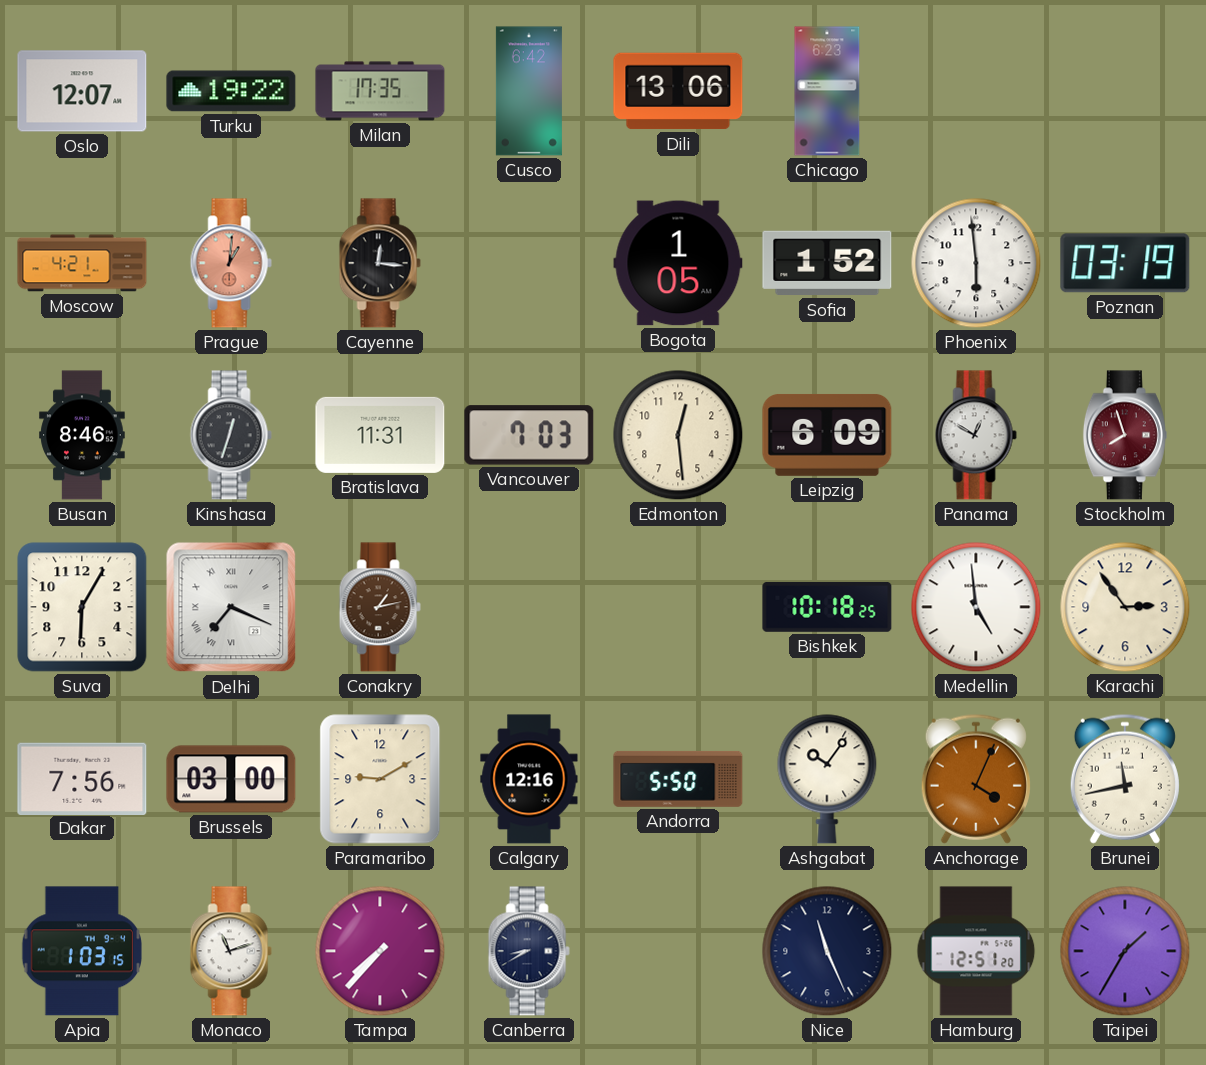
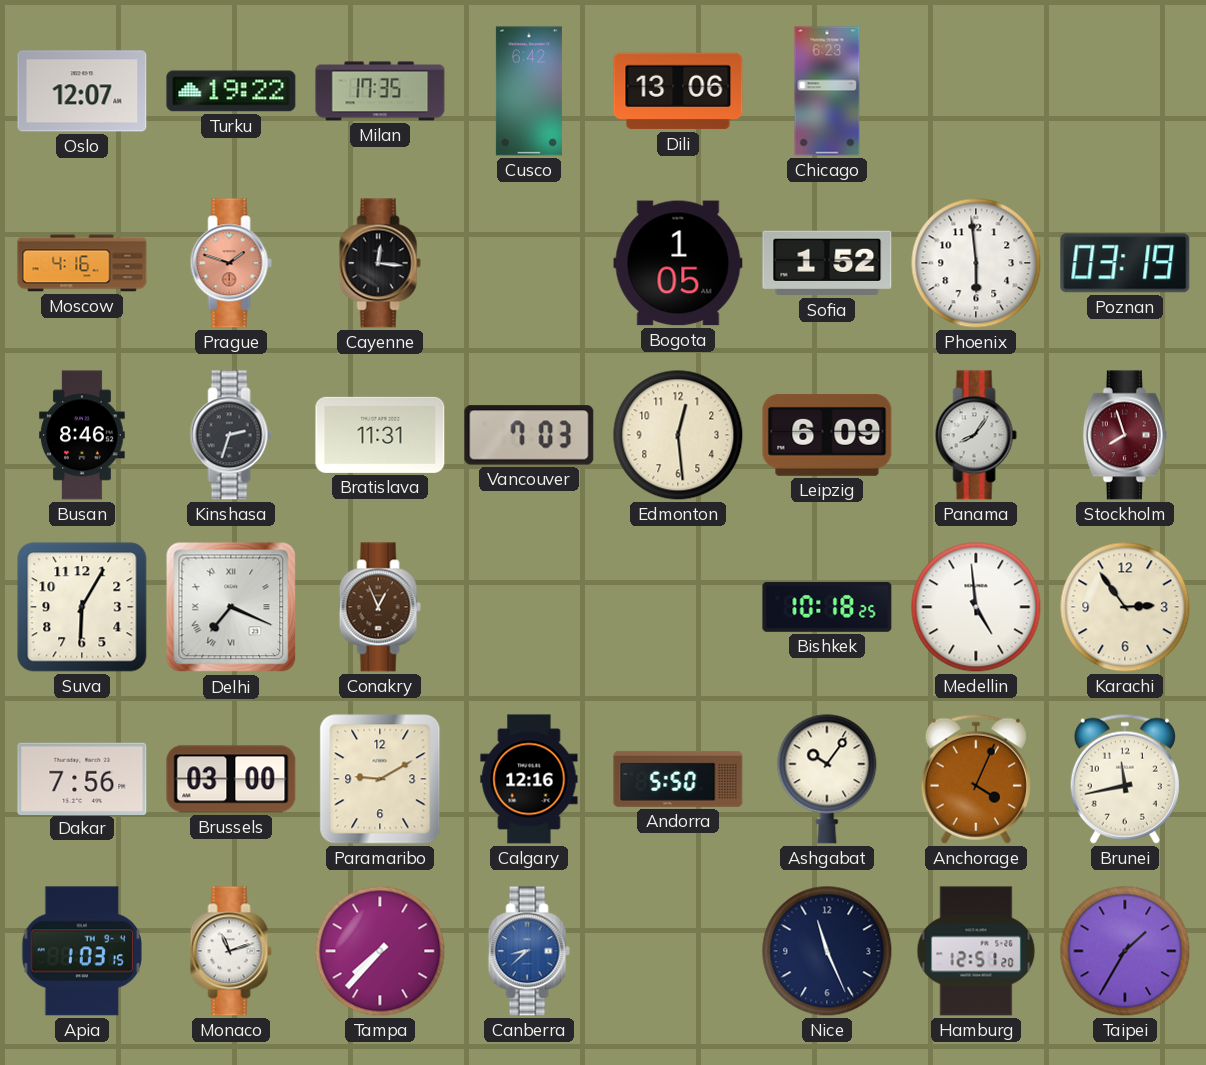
Moscow: 4:21 -> 4:16 (82, 263)
Prague: 1:01 -> 1:48 (231, 263)
Kinshasa: 12:33 -> 2:33 (231, 435)
Panama: 12:50 -> 8:06 (976, 435)
Conakry: 1:13 -> 12:56 (380, 607)
Canberra: 8:40 -> 8:38 (529, 951)
Canberra dial: navy -> blue (529, 951)
